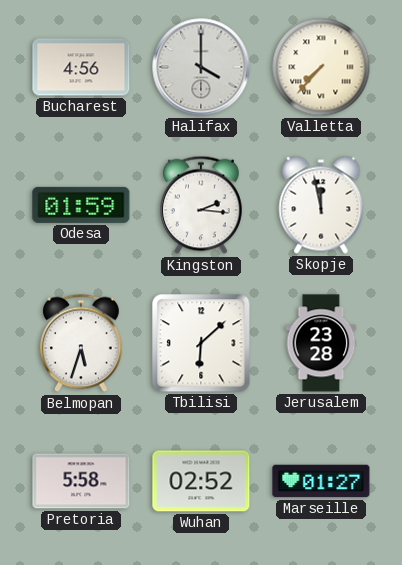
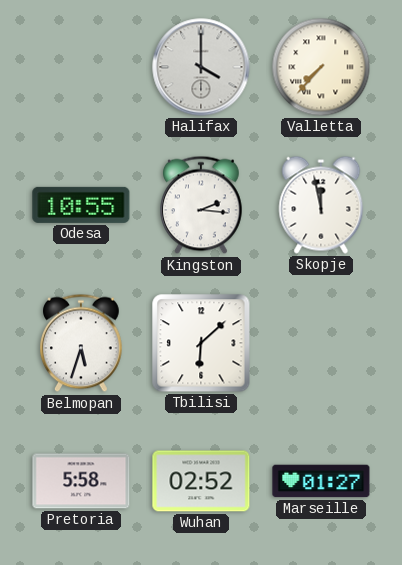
Bucharest: 4:56 -> none (81, 67)
Odesa: 01:59 -> 10:55 (81, 205)
Jerusalem: 23:28 -> none (321, 343)
